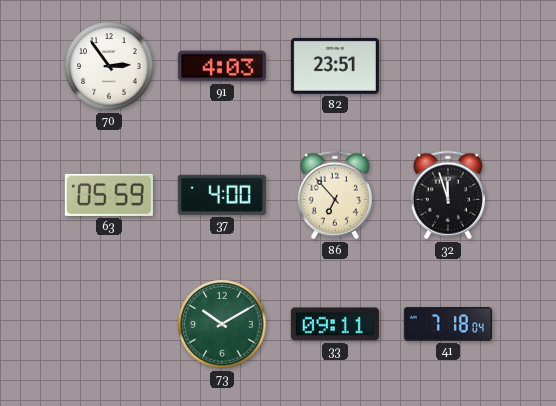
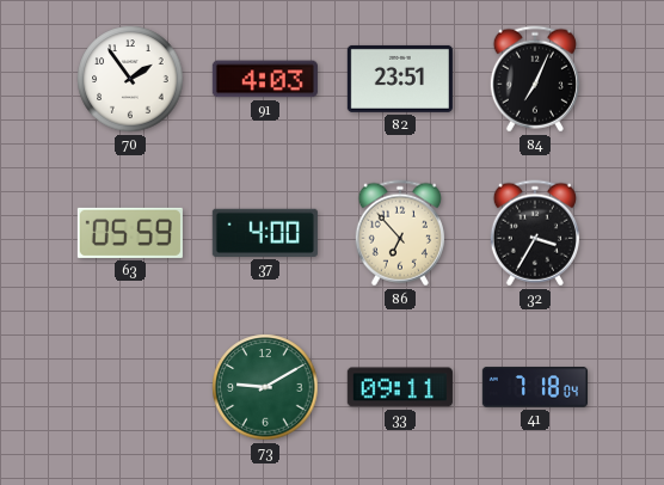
70: 2:54 -> 1:54 (130, 79)
84: none -> 7:04 (535, 79)
32: 11:57 -> 3:35 (535, 233)
73: 10:10 -> 9:10 (265, 387)
